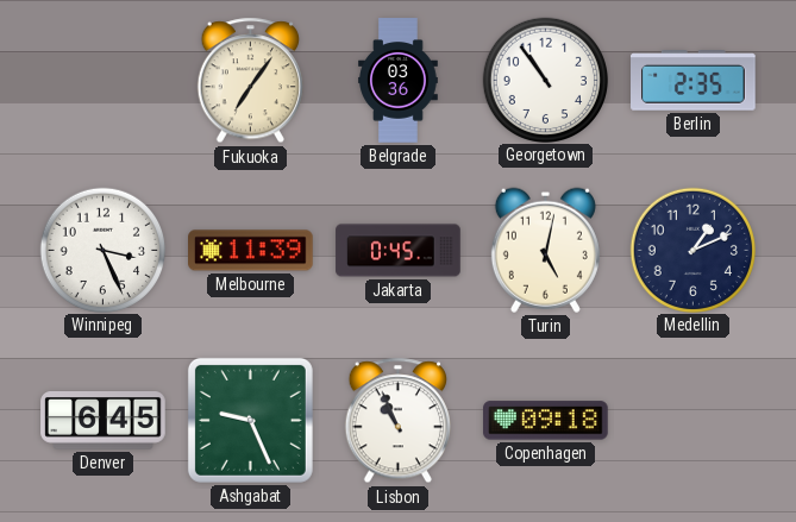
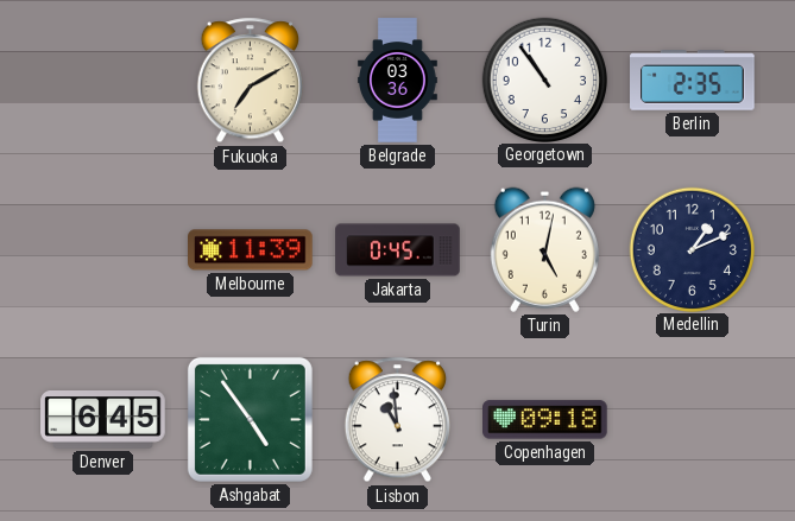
Fukuoka: 7:06 -> 7:10 (250, 81)
Winnipeg: 3:26 -> none (102, 250)
Ashgabat: 9:26 -> 4:54 (250, 419)
Lisbon: 10:56 -> 10:59 (397, 420)
